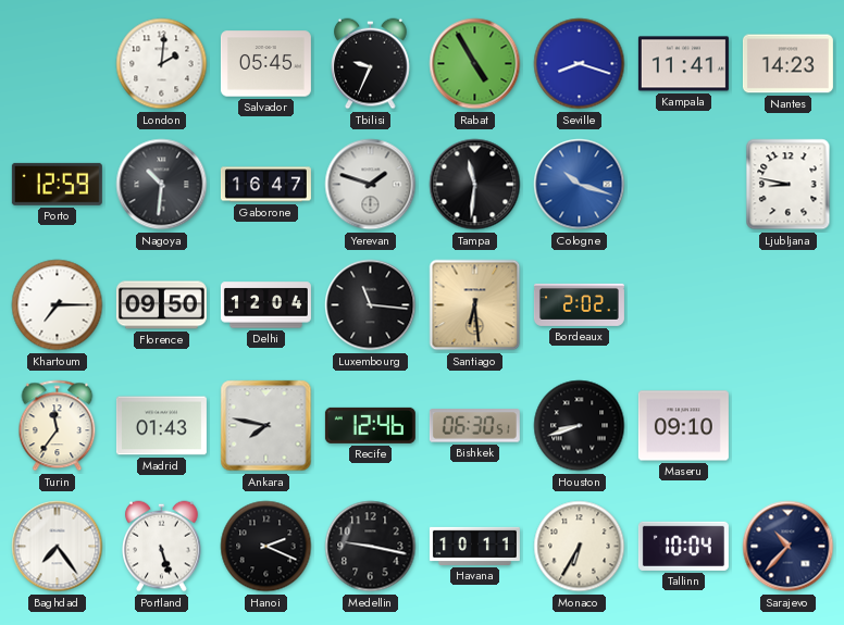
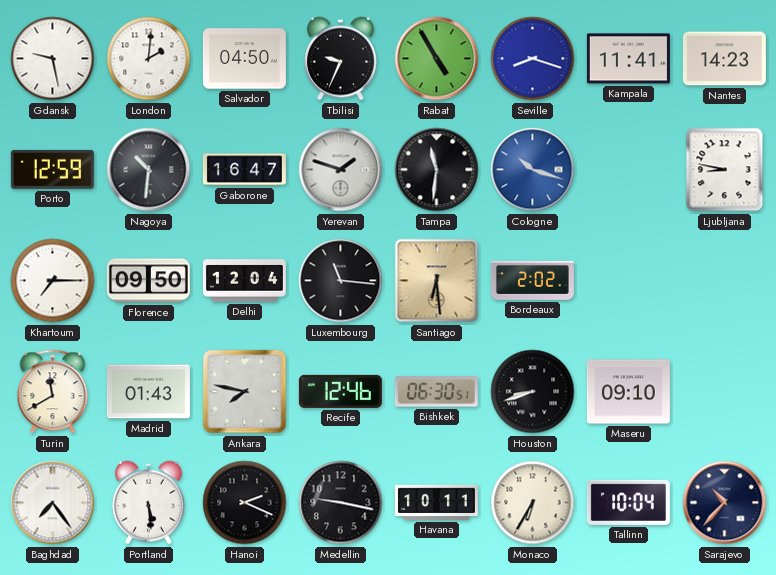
Gdansk: none -> 9:28 (53, 59)
Salvador: 05:45 -> 04:50 (244, 59)
Turin: 11:36 -> 11:40 (53, 392)
Portland: 5:27 -> 5:29 (149, 503)
